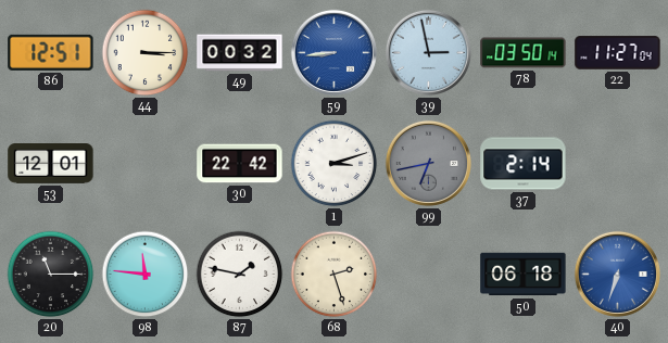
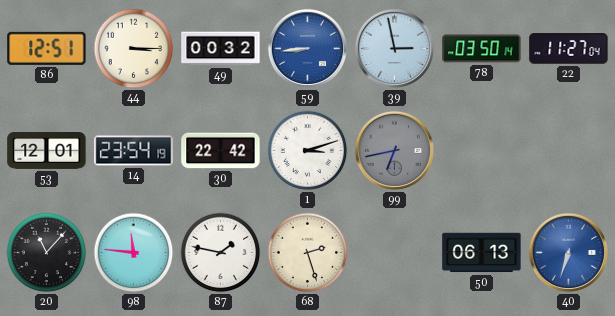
14: none -> 23:54 (134, 151)
37: 2:14 -> none (524, 164)
20: 11:15 -> 11:07 (47, 253)
50: 06:18 -> 06:13 (482, 253)
